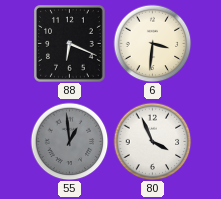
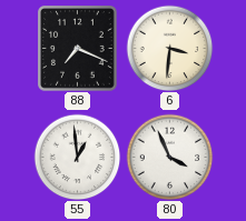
88: 6:19 -> 7:19 (78, 49)
55 dial: grey -> white (77, 157)
